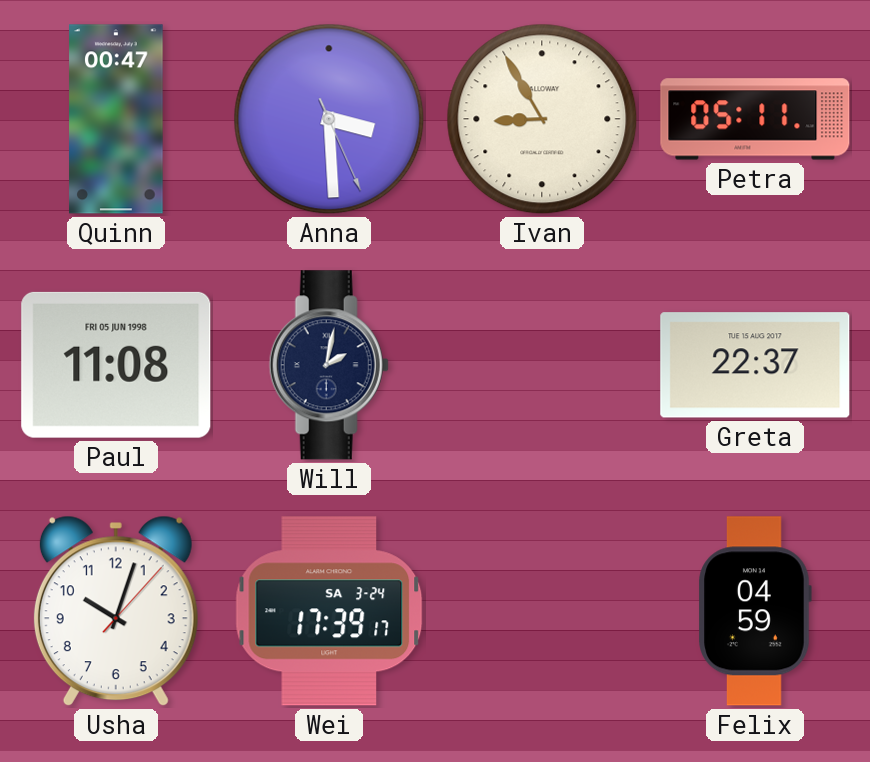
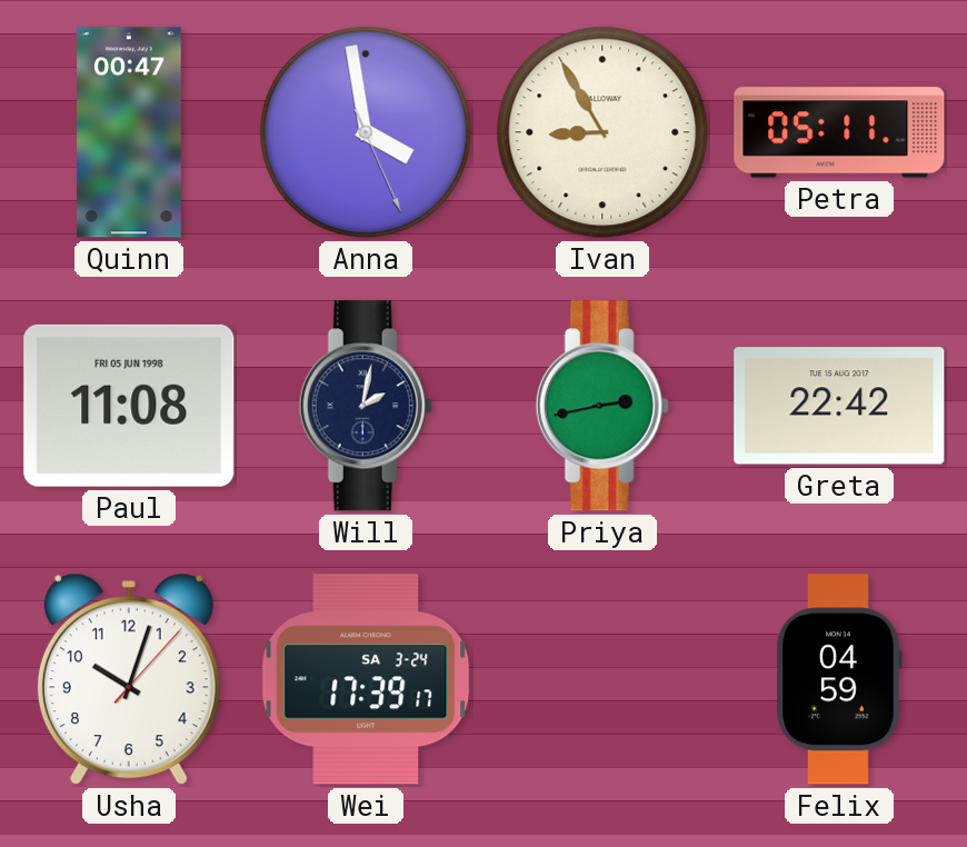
Anna: 3:29 -> 3:58 (366, 132)
Priya: none -> 2:43 (602, 406)
Greta: 22:37 -> 22:42 (839, 406)
